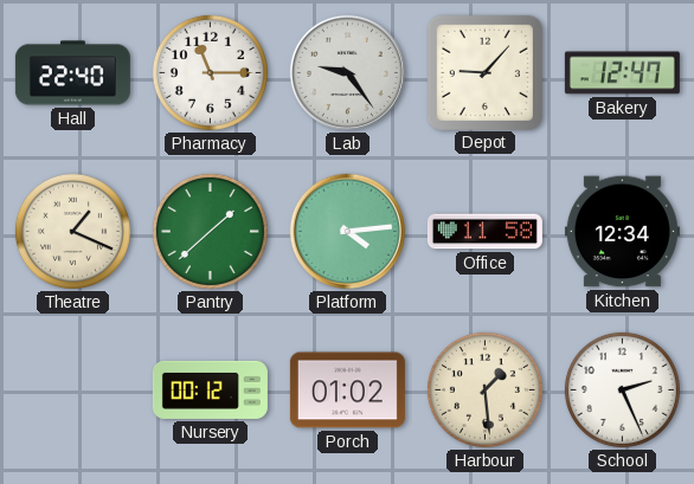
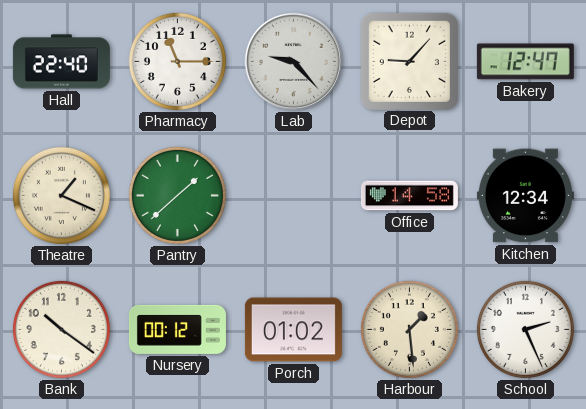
Lab: 9:24 -> 9:23 (293, 61)
Platform: 4:14 -> none (347, 231)
Office: 11:58 -> 14:58 (409, 196)
Bank: none -> 10:21 (61, 329)
